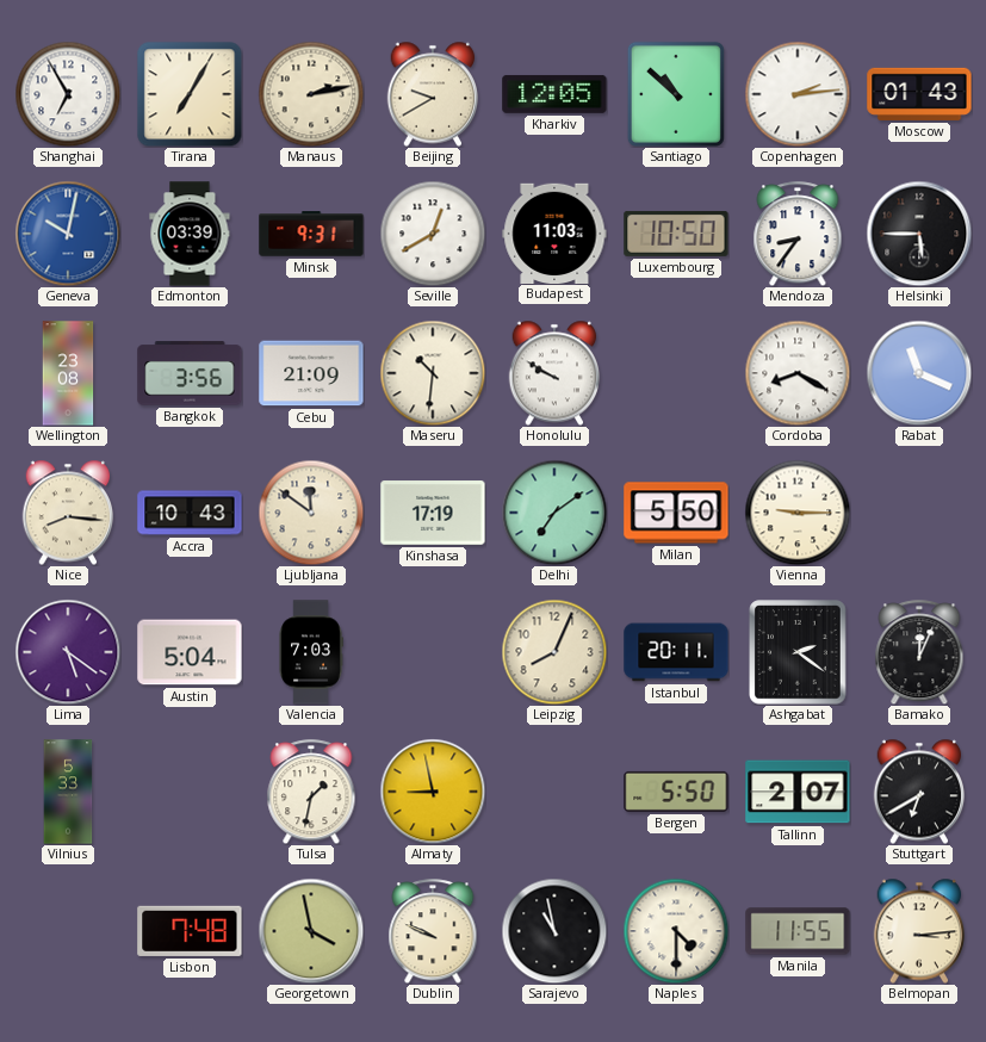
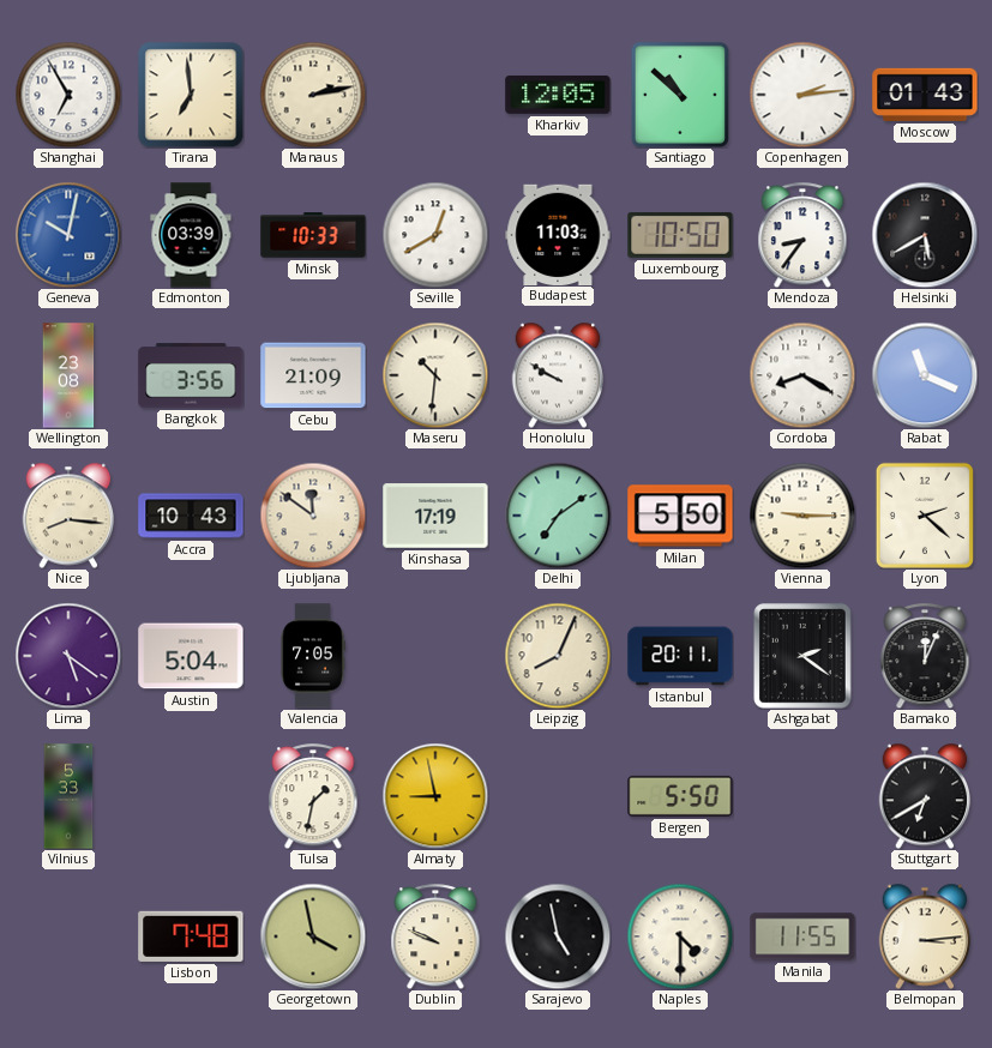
Tirana: 7:05 -> 6:59 (191, 95)
Beijing: 9:40 -> none (433, 94)
Minsk: 9:31 -> 10:33 (313, 235)
Helsinki: 5:45 -> 5:40 (925, 235)
Lyon: none -> 2:22 (925, 516)
Valencia: 7:03 -> 7:05 (313, 656)
Tallinn: 2:07 -> none (798, 792)
Sarajevo: 10:58 -> 4:58 (558, 936)
